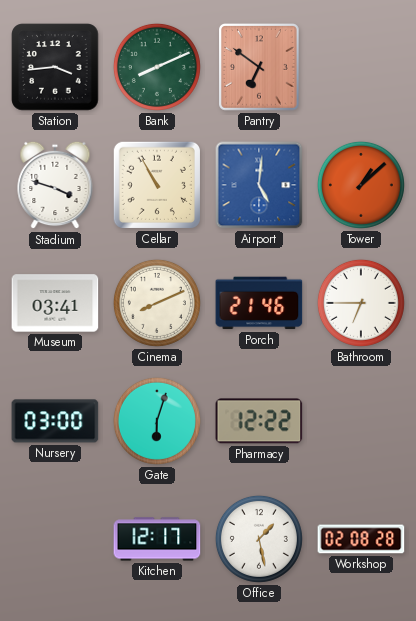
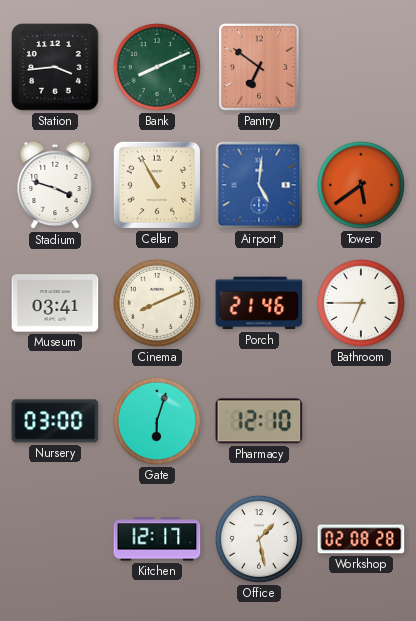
Tower: 1:08 -> 5:39 (361, 185)
Pharmacy: 12:22 -> 12:10 (259, 421)
